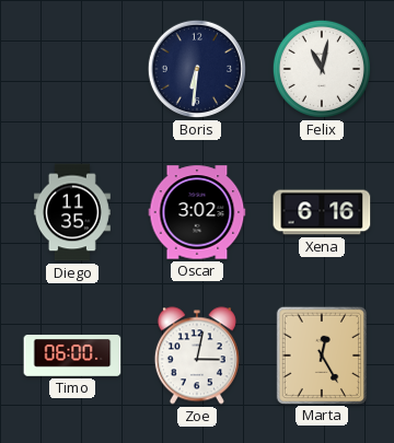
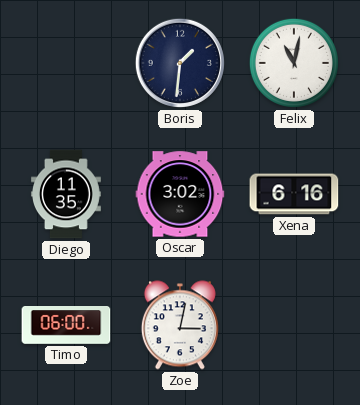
Boris: 6:31 -> 1:31 (180, 63)
Marta: 12:25 -> none (321, 354)
